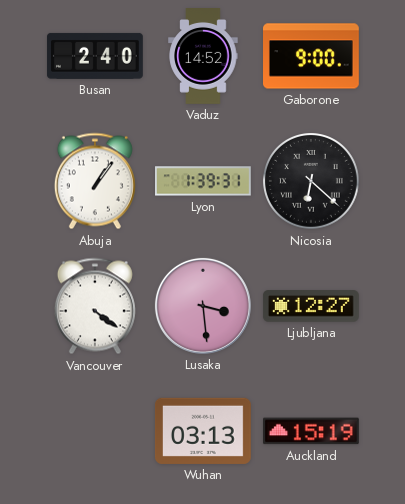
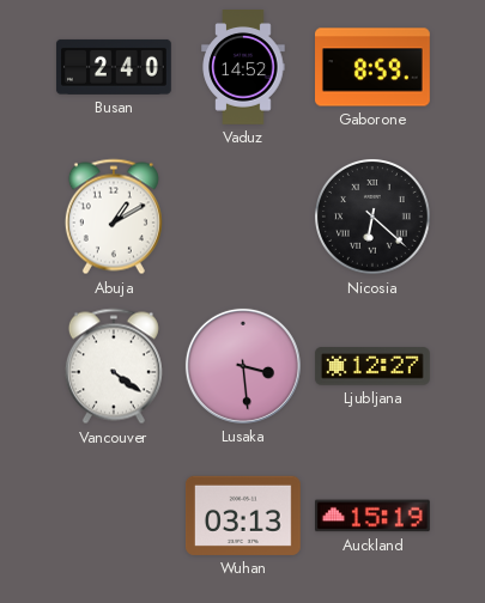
Gaborone: 9:00 -> 8:59 (374, 67)
Abuja: 1:06 -> 1:10 (114, 217)
Lyon: 1:39 -> none (204, 181)
